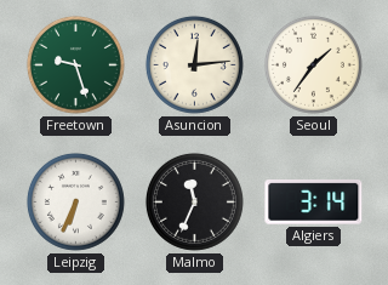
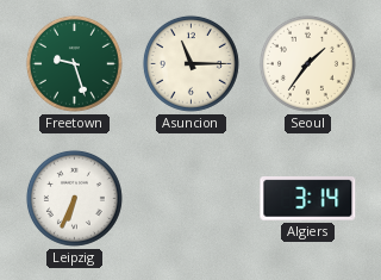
Asuncion: 12:14 -> 11:15 (190, 63)
Malmo: 11:34 -> none (194, 201)
